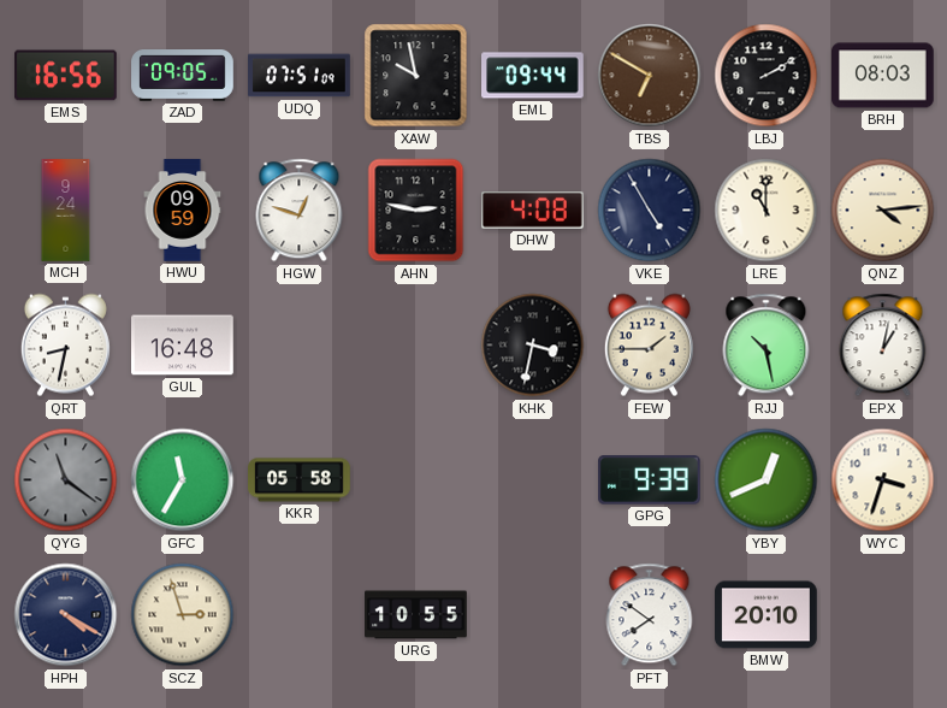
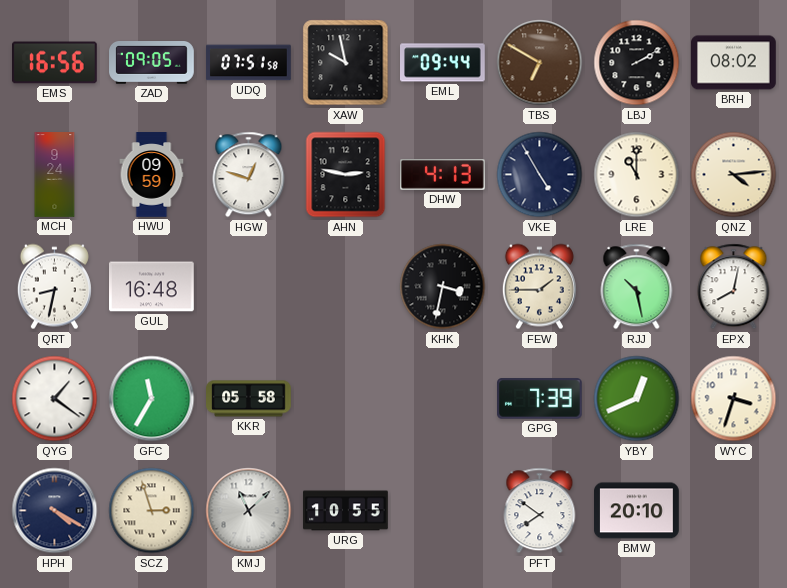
UDQ: 07:51:09 -> 07:51:58 (249, 63)
BRH: 08:03 -> 08:02 (734, 63)
DHW: 4:08 -> 4:13 (443, 175)
EPX: 1:02 -> 8:02 (734, 287)
QYG: 11:21 -> 1:21 (55, 399)
QYG dial: grey -> white (55, 399)
GPG: 9:39 -> 7:39 (540, 399)
KMJ: none -> 11:08 (249, 511)
